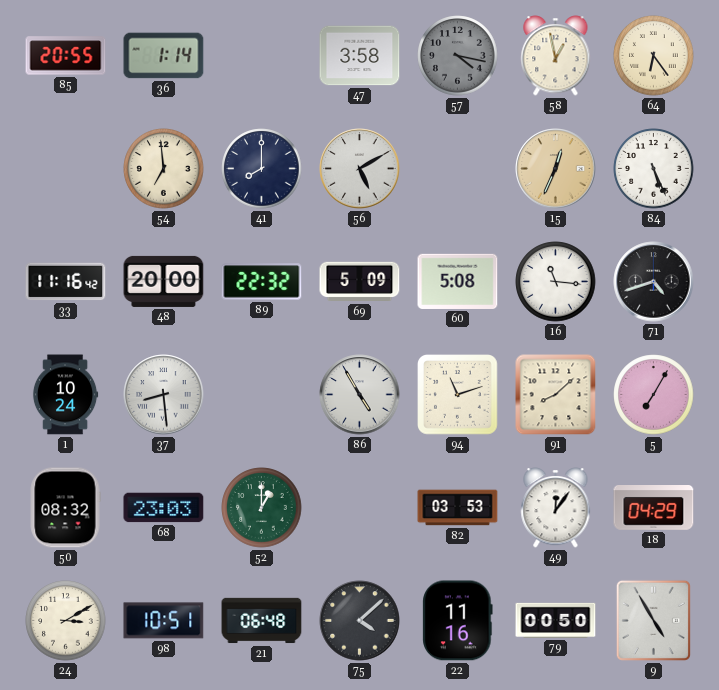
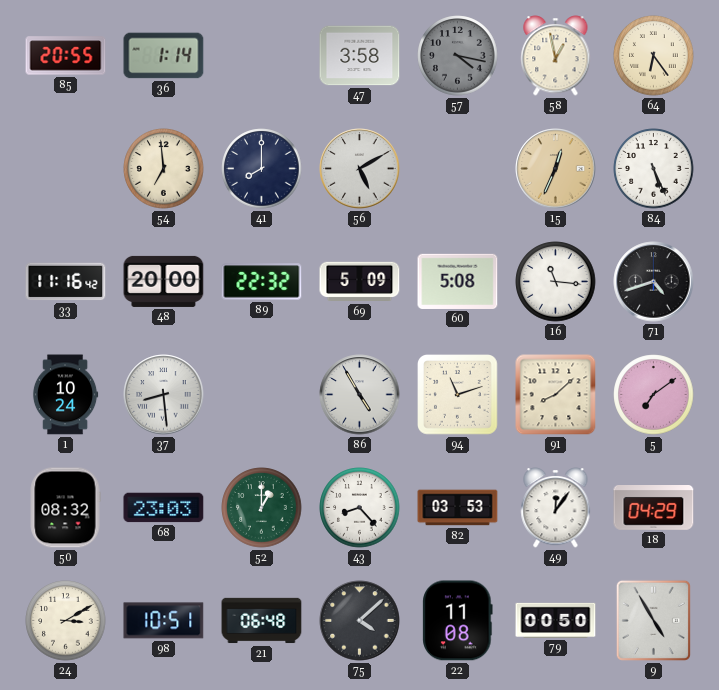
5: 7:05 -> 7:09 (654, 395)
43: none -> 8:23 (360, 508)
22: 11:16 -> 11:08 (458, 621)
